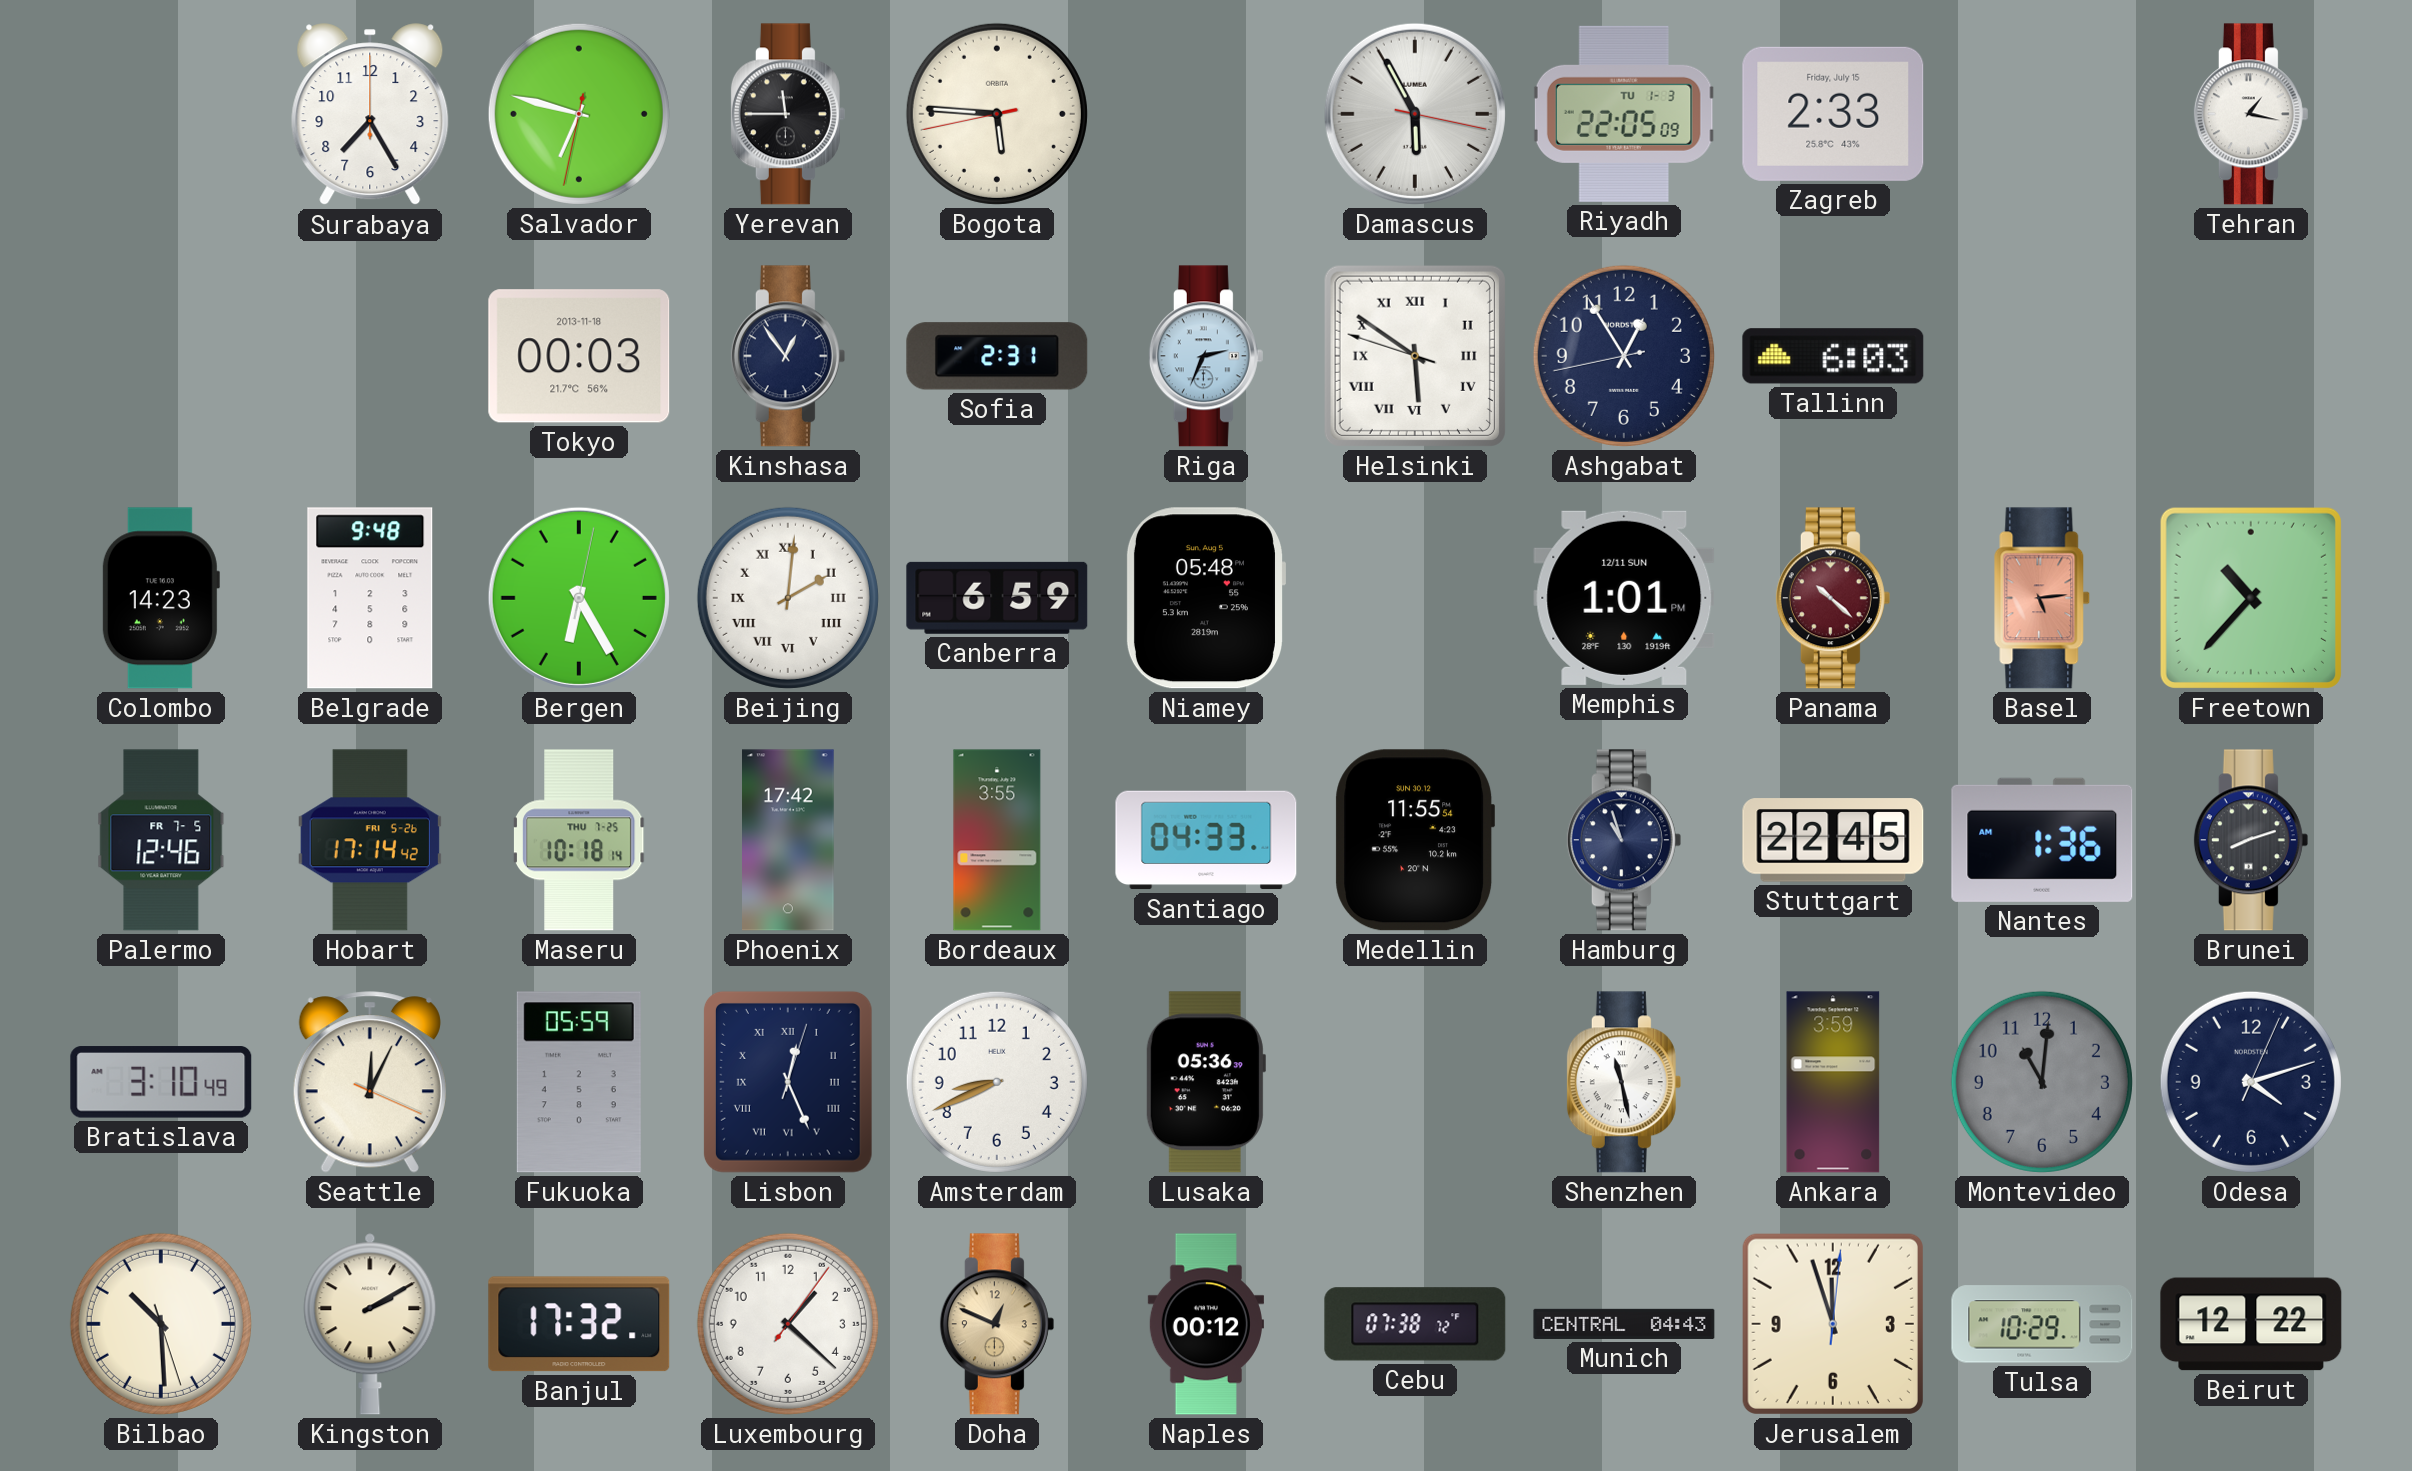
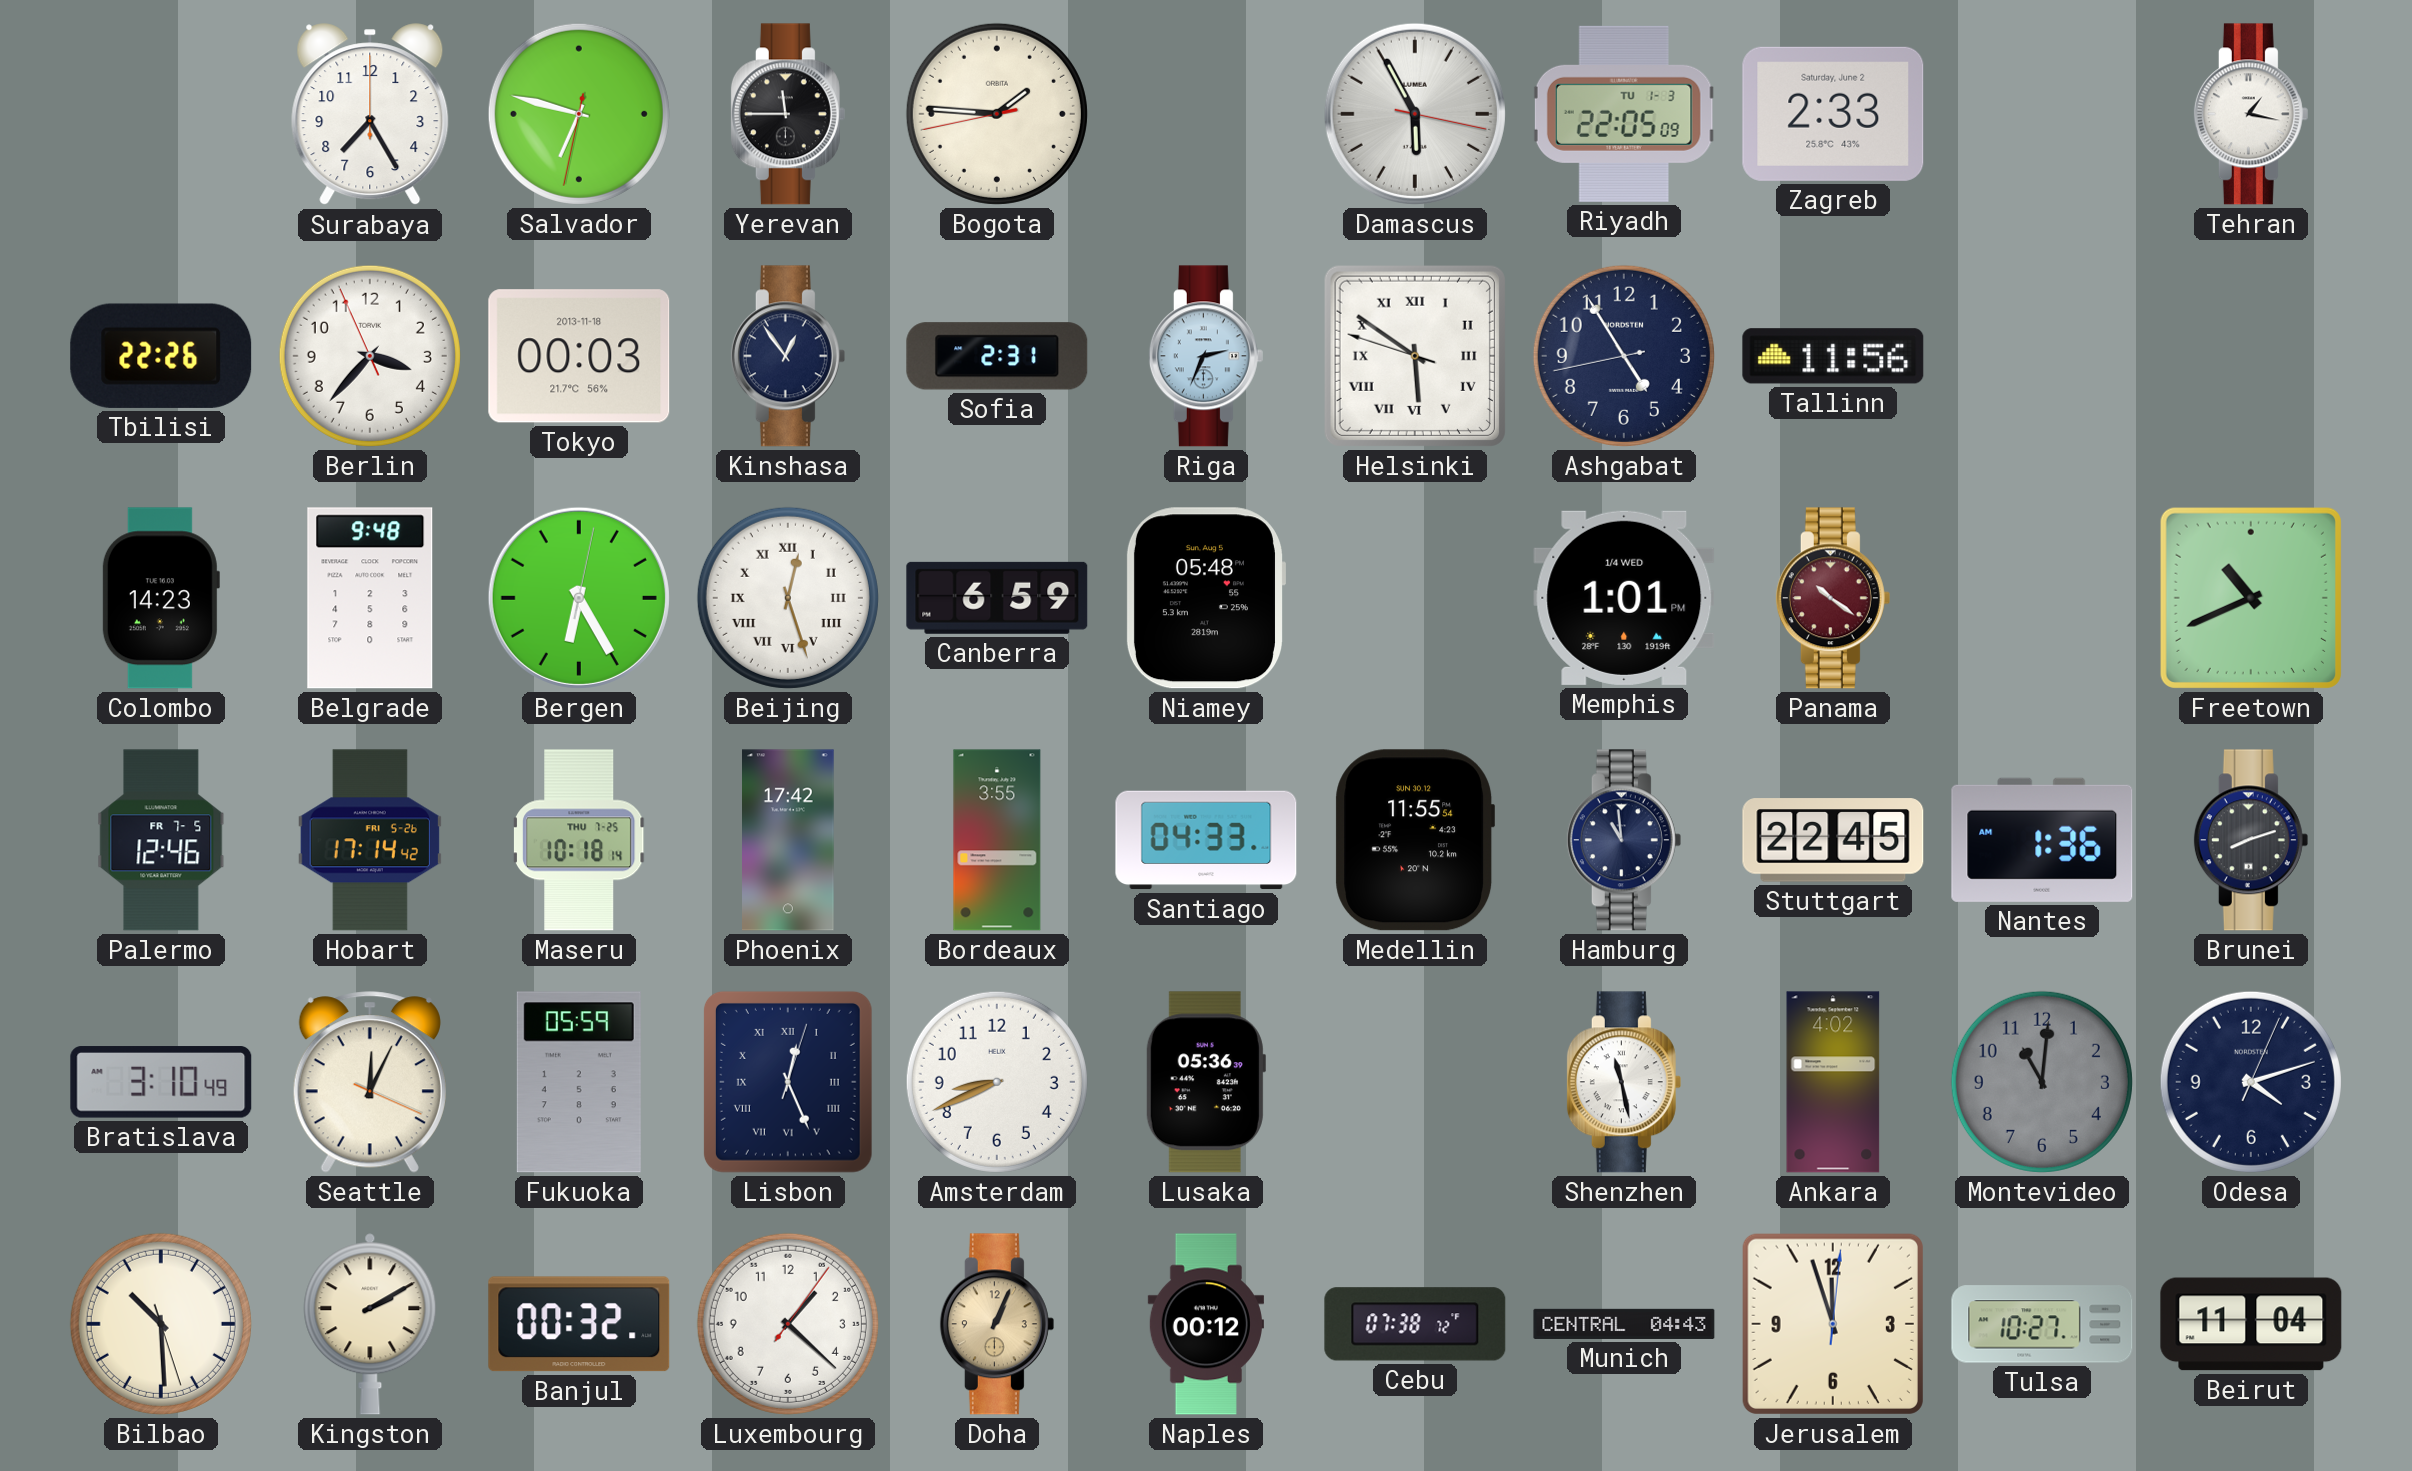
Bogota: 5:45 -> 1:45 (997, 114)
Zagreb date: Friday, July 15 -> Saturday, June 2 (1833, 114)
Tbilisi: none -> 22:26 (161, 356)
Berlin: none -> 3:36 (370, 356)
Ashgabat: 12:54 -> 4:54 (1624, 356)
Tallinn: 6:03 -> 11:56 (1833, 356)
Beijing: 2:01 -> 12:27 (788, 598)
Memphis date: 12/11 SUN -> 1/4 WED (1624, 598)
Panama: 10:22 -> 10:21 (1833, 598)
Basel: 5:14 -> none (2042, 598)
Freetown: 10:37 -> 10:41 (2251, 598)
Hamburg: 10:57 -> 10:59 (1624, 840)
Ankara: 3:59 -> 4:02 (1833, 1082)
Banjul: 17:32 -> 00:32 (579, 1324)
Doha: 12:49 -> 1:04 (997, 1324)
Tulsa: 10:29 -> 10:27 (2042, 1324)
Beirut: 12:22 -> 11:04 (2251, 1324)
